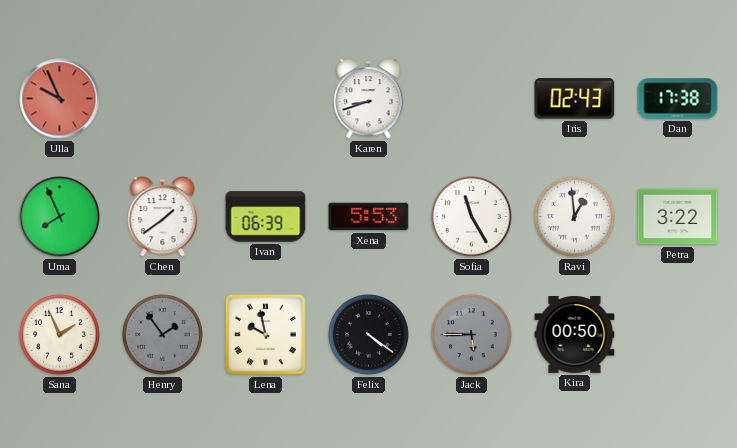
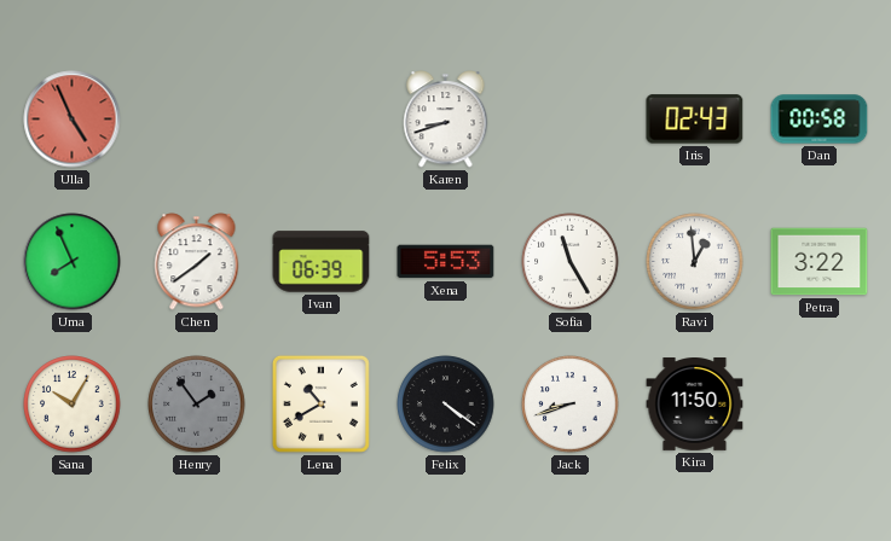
Ulla: 9:56 -> 4:56 (73, 120)
Dan: 17:38 -> 00:58 (820, 120)
Sana: 1:56 -> 10:05 (73, 405)
Lena: 9:58 -> 10:40 (320, 403)
Jack: 5:45 -> 8:42 (571, 405)
Jack dial: grey -> white (571, 405)
Kira: 00:50 -> 11:50 (695, 405)
